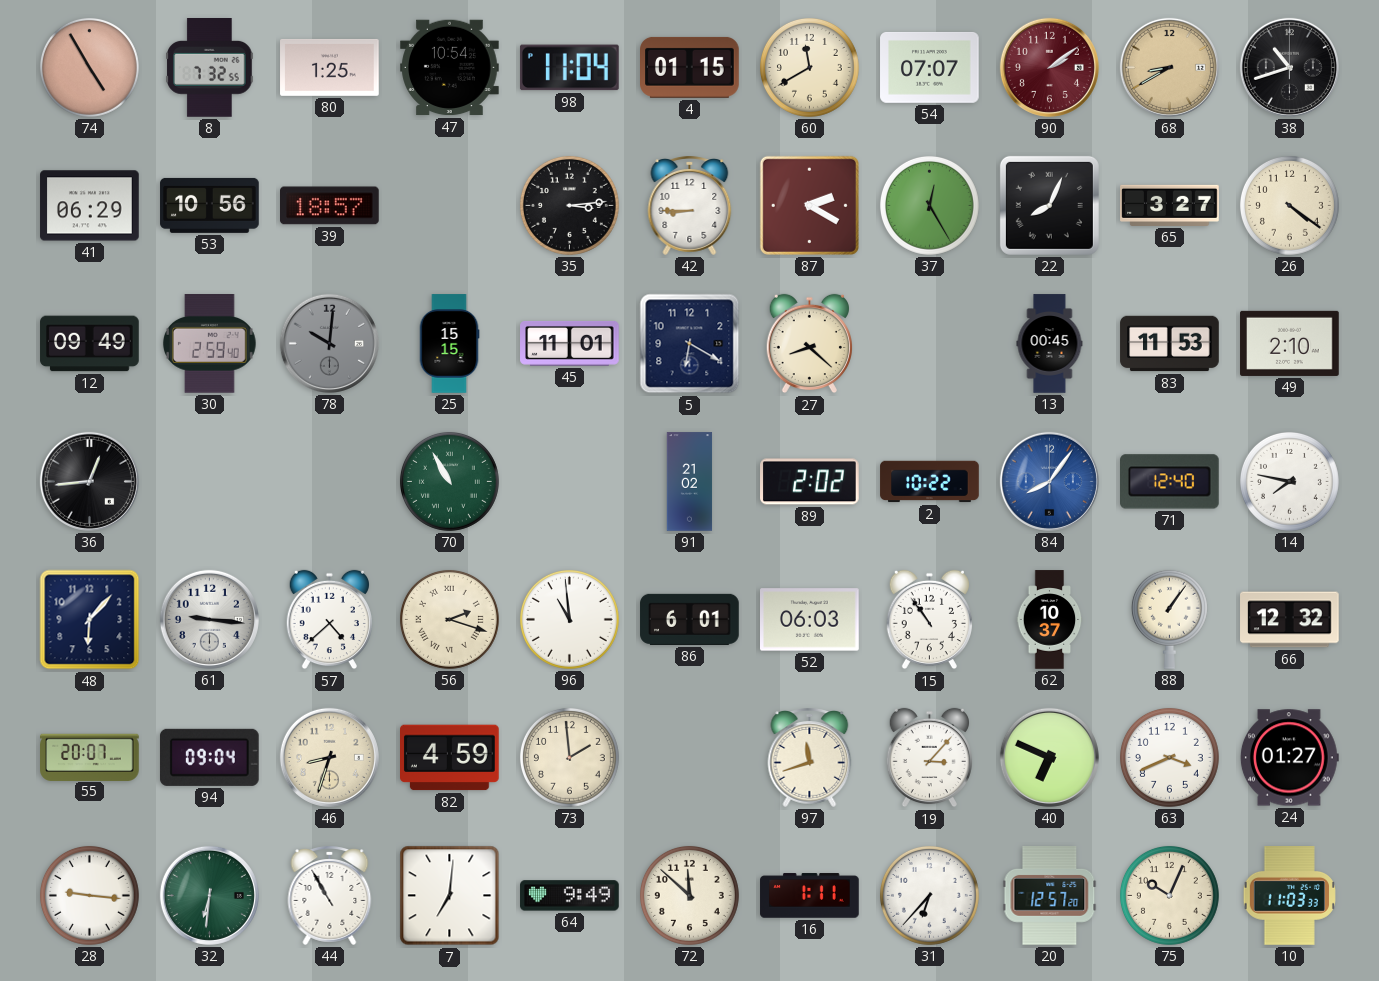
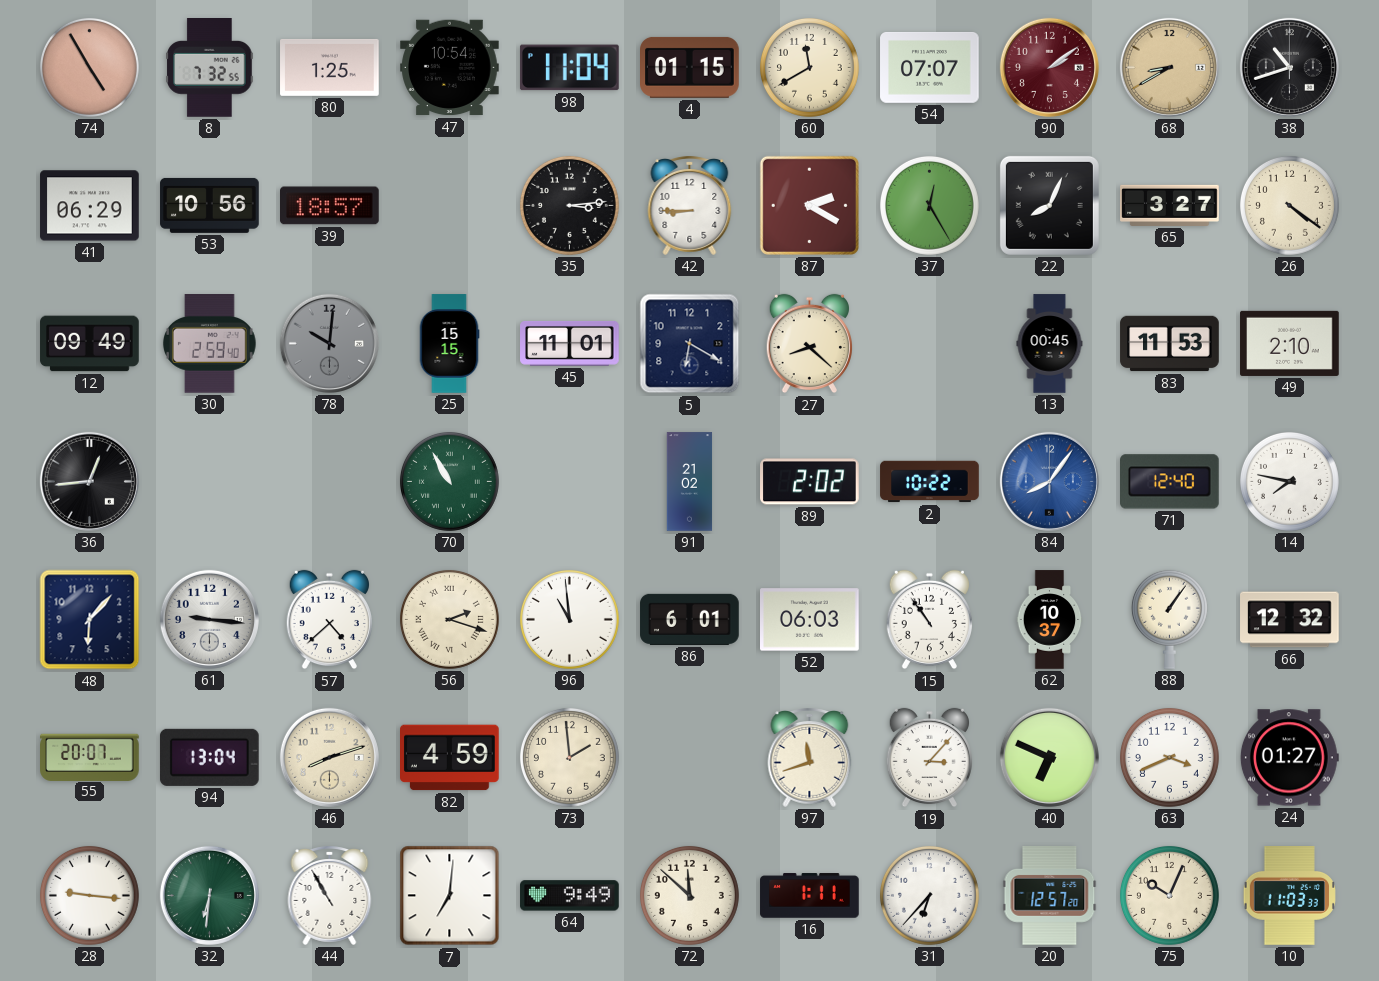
94: 09:04 -> 13:04 (209, 757)
46: 8:33 -> 8:12 (329, 757)
